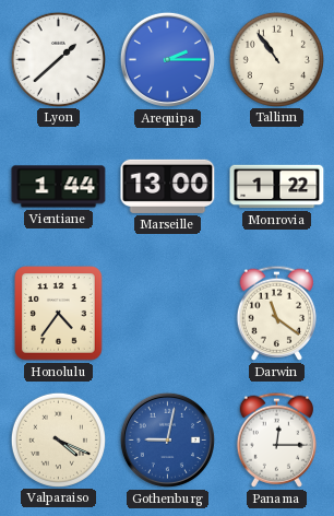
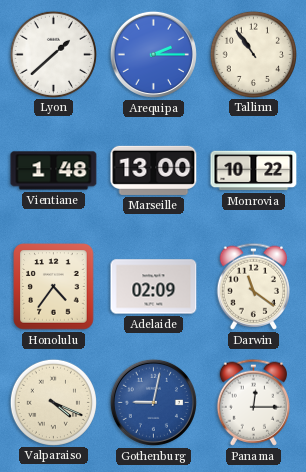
Vientiane: 1:44 -> 1:48 (54, 171)
Monrovia: 1:22 -> 10:22 (254, 171)
Adelaide: none -> 02:09 (154, 287)
